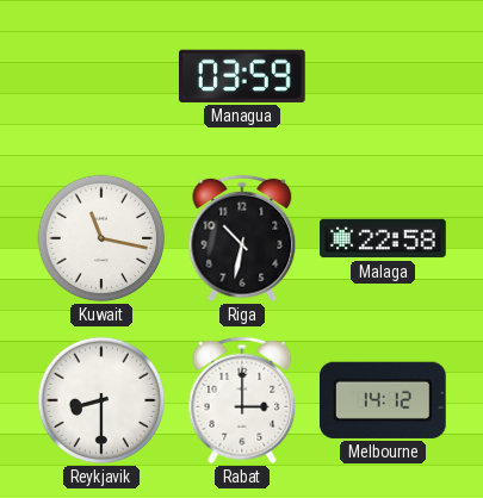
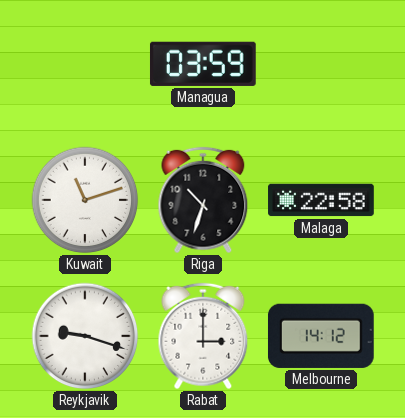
Kuwait: 11:17 -> 11:12 (85, 200)
Riga: 10:32 -> 10:33 (203, 200)
Reykjavik: 8:30 -> 9:18 (85, 336)
